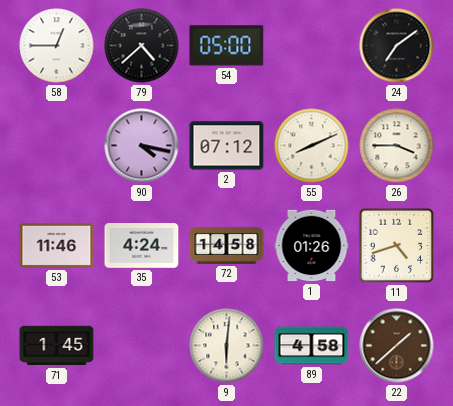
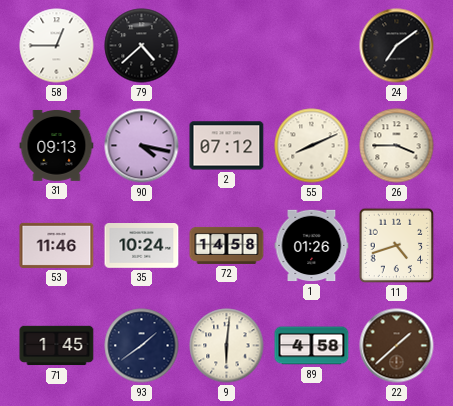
54: 05:00 -> none (227, 46)
31: none -> 09:13 (57, 145)
35: 4:24 -> 10:24 (142, 246)
93: none -> 1:39 (142, 346)
